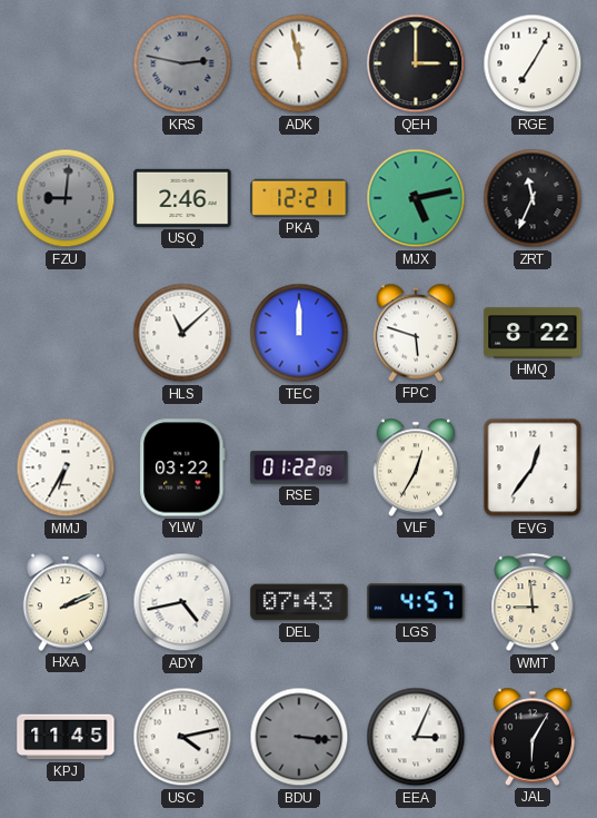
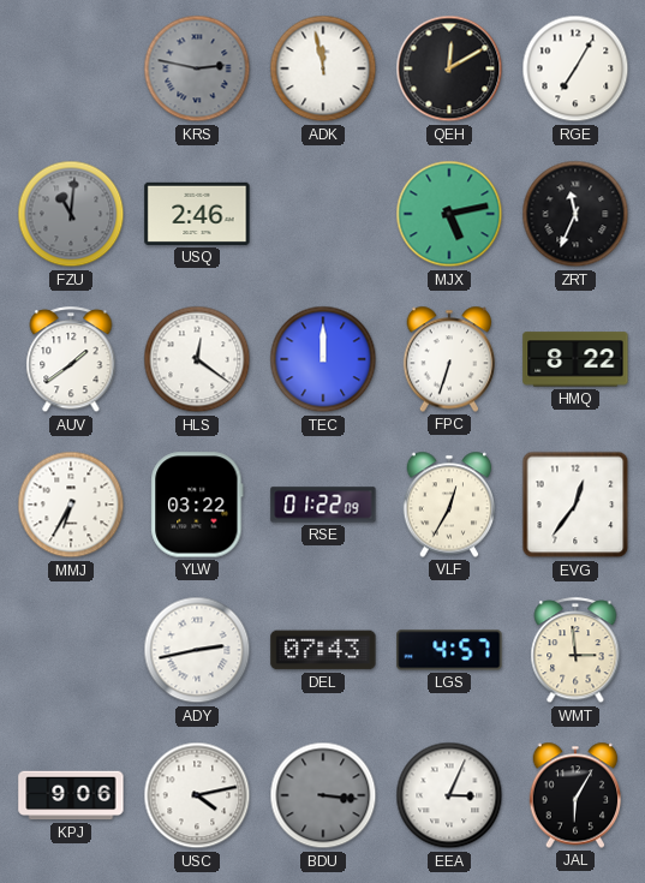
QEH: 3:00 -> 12:10 (449, 68)
FZU: 9:01 -> 11:01 (71, 214)
PKA: 12:21 -> none (299, 198)
AUV: none -> 1:39 (71, 360)
HLS: 11:08 -> 12:21 (197, 359)
FPC: 5:48 -> 6:33 (449, 359)
HXA: 2:11 -> none (66, 602)
ADY: 4:43 -> 2:43 (197, 650)
WMT: 8:59 -> 2:59 (575, 651)
KPJ: 11:45 -> 9:06 (71, 795)
